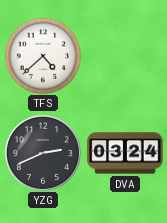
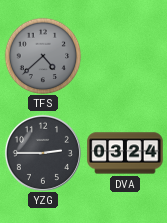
TFS dial: white -> grey (43, 56)
YZG: 2:41 -> 2:45 (43, 153)
